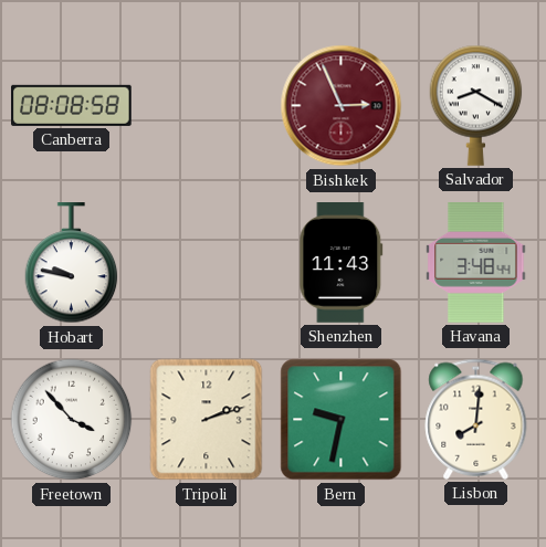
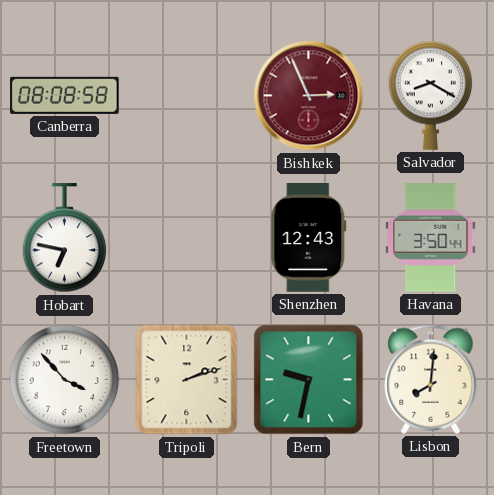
Hobart: 9:47 -> 6:47 (65, 238)
Shenzhen: 11:43 -> 12:43 (309, 238)
Havana: 3:48 -> 3:50 (431, 238)
